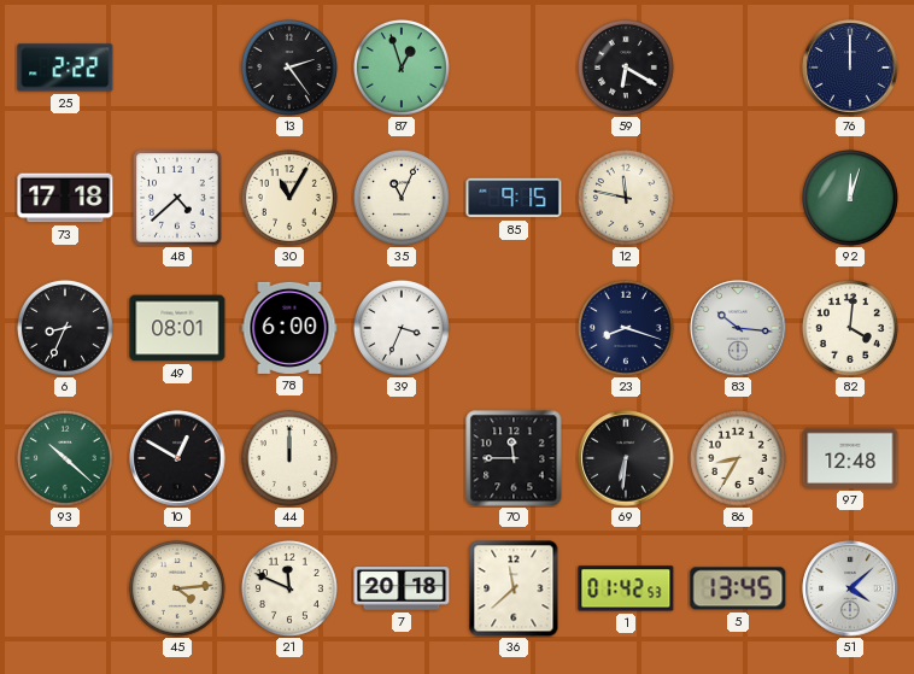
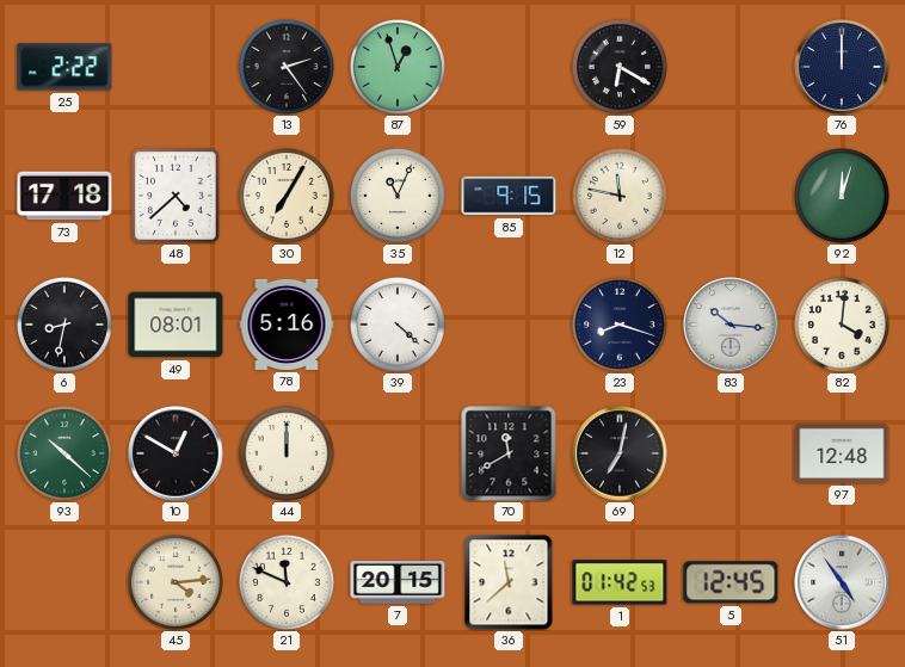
30: 11:05 -> 7:05 (287, 196)
6: 8:34 -> 8:32 (64, 325)
78: 6:00 -> 5:16 (287, 325)
39: 3:34 -> 4:22 (398, 325)
70: 11:45 -> 11:40 (509, 453)
69: 6:31 -> 7:02 (620, 453)
86: 8:35 -> none (738, 458)
7: 20:18 -> 20:15 (398, 582)
5: 13:45 -> 12:45 (731, 582)
51: 4:08 -> 4:54 (842, 582)
